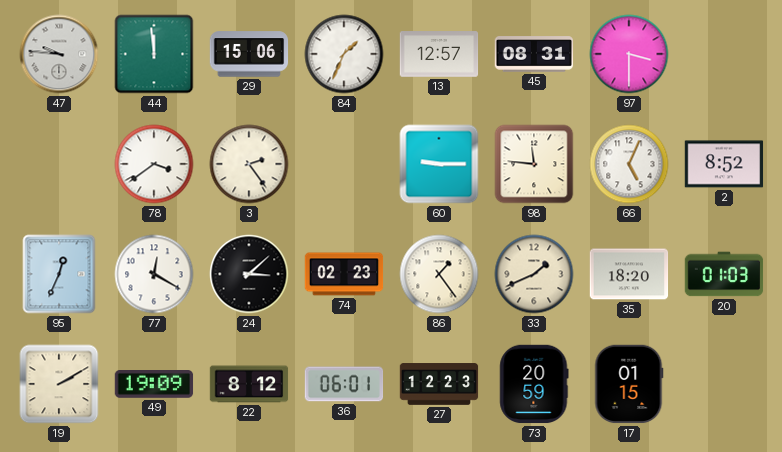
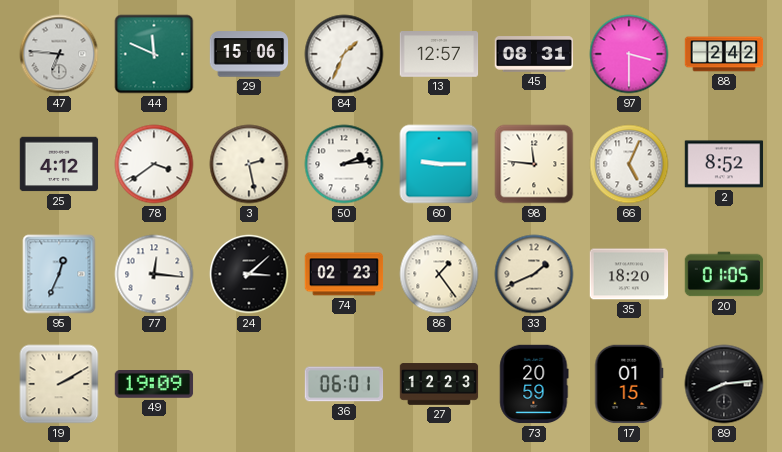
47: 9:46 -> 6:46 (59, 54)
44: 11:59 -> 11:49 (154, 54)
88: none -> 2:42 (724, 54)
25: none -> 4:12 (59, 164)
3: 2:24 -> 2:28 (249, 164)
50: none -> 2:14 (344, 164)
77: 12:20 -> 12:16 (154, 274)
20: 01:03 -> 01:05 (724, 274)
22: 8:12 -> none (249, 384)
89: none -> 8:14 (724, 384)
